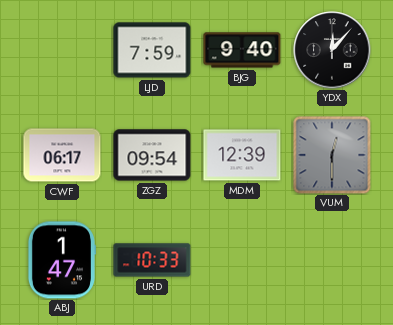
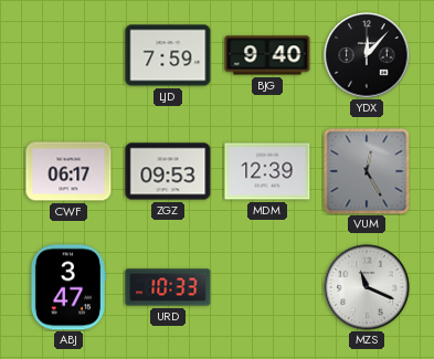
ZGZ: 09:54 -> 09:53 (168, 171)
VUM: 12:30 -> 12:25 (367, 171)
ABJ: 1:47 -> 3:47 (67, 287)
MZS: none -> 11:19 (367, 287)
